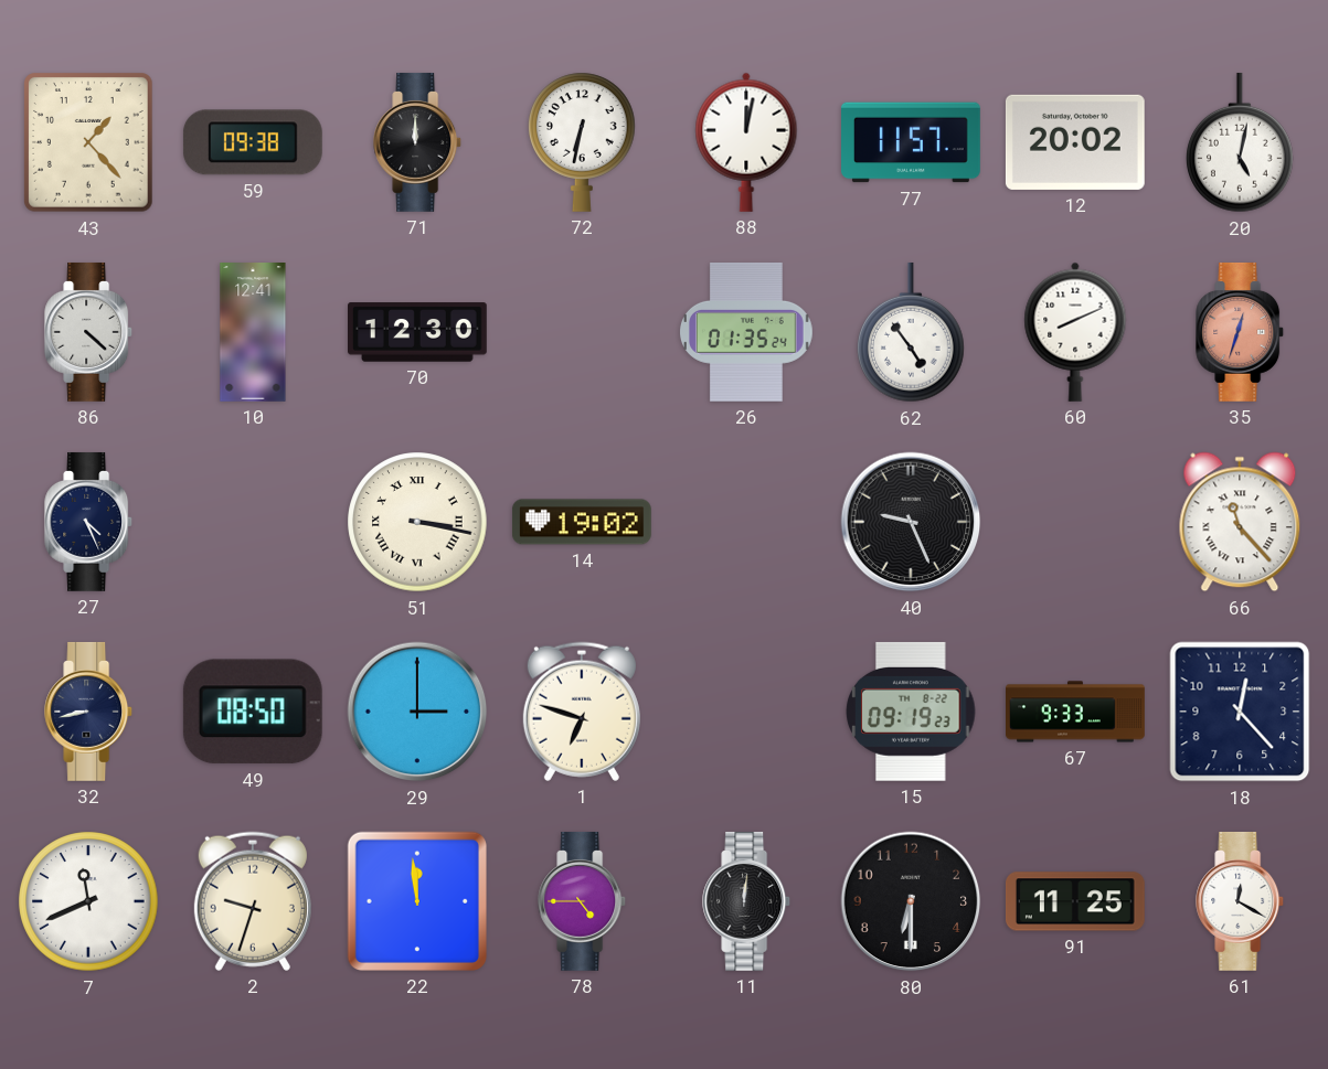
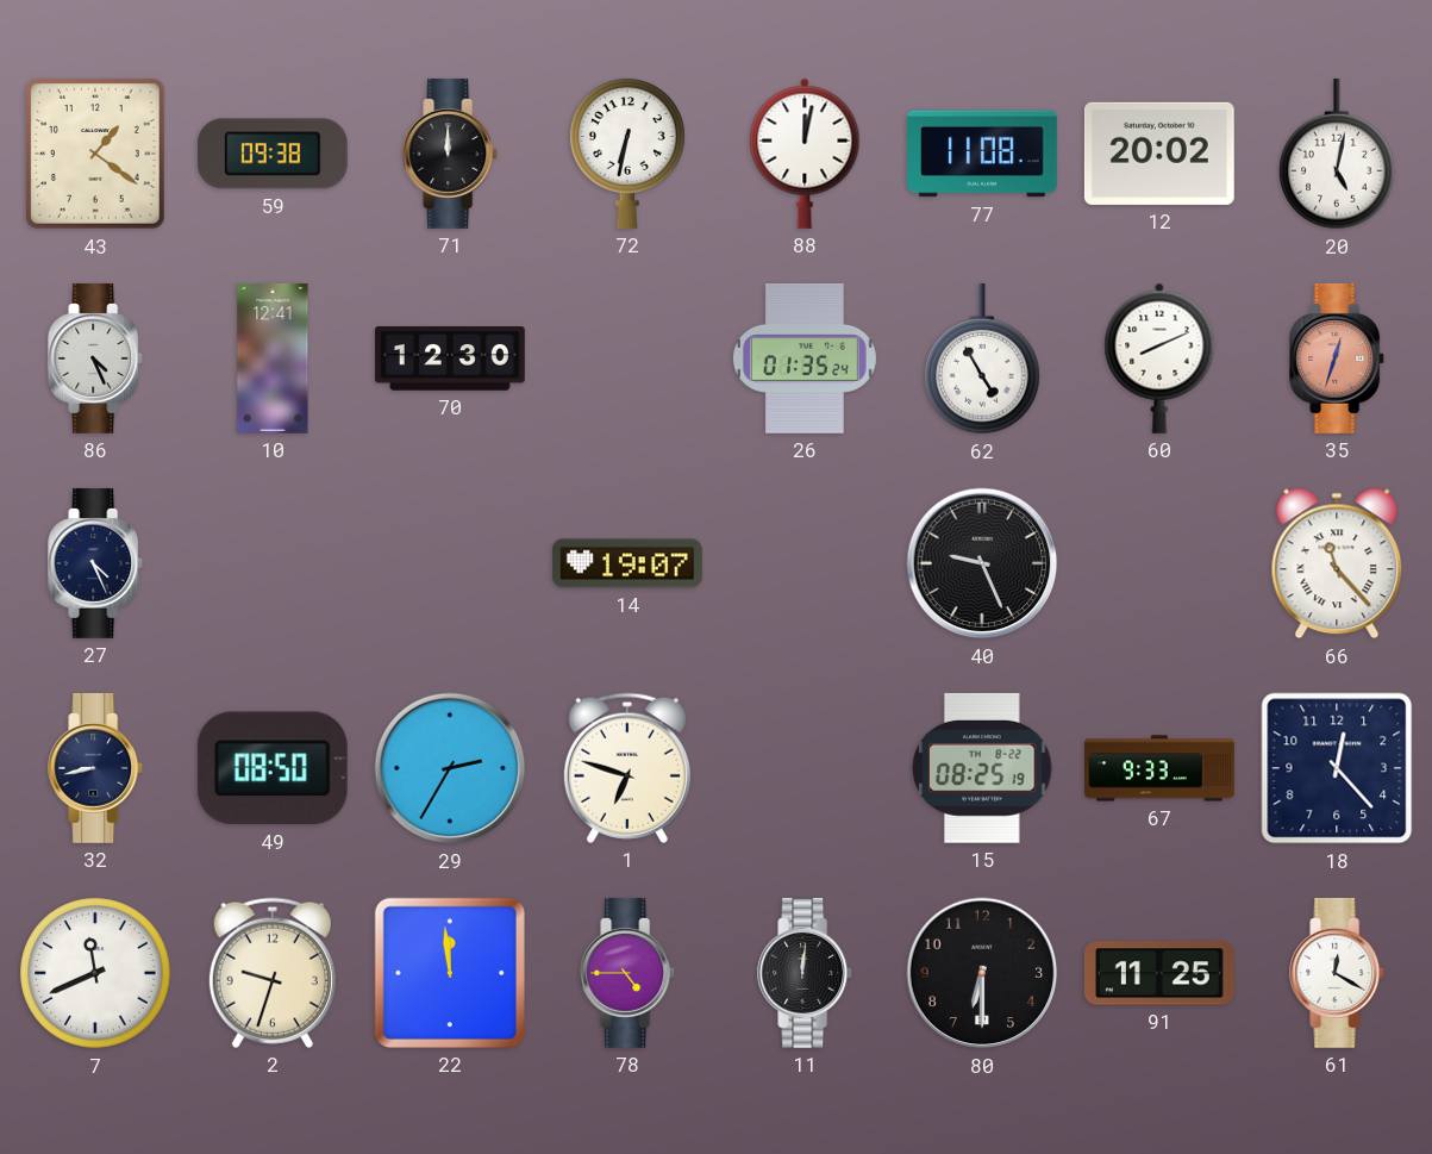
43: 1:23 -> 1:21 (96, 154)
77: 11:57 -> 11:08 (983, 154)
86: 4:22 -> 4:26 (96, 358)
62: 4:54 -> 4:55 (983, 358)
51: 3:17 -> none (417, 522)
14: 19:02 -> 19:07 (627, 563)
29: 3:00 -> 2:35 (450, 768)
15: 09:19 -> 08:25 (982, 768)
